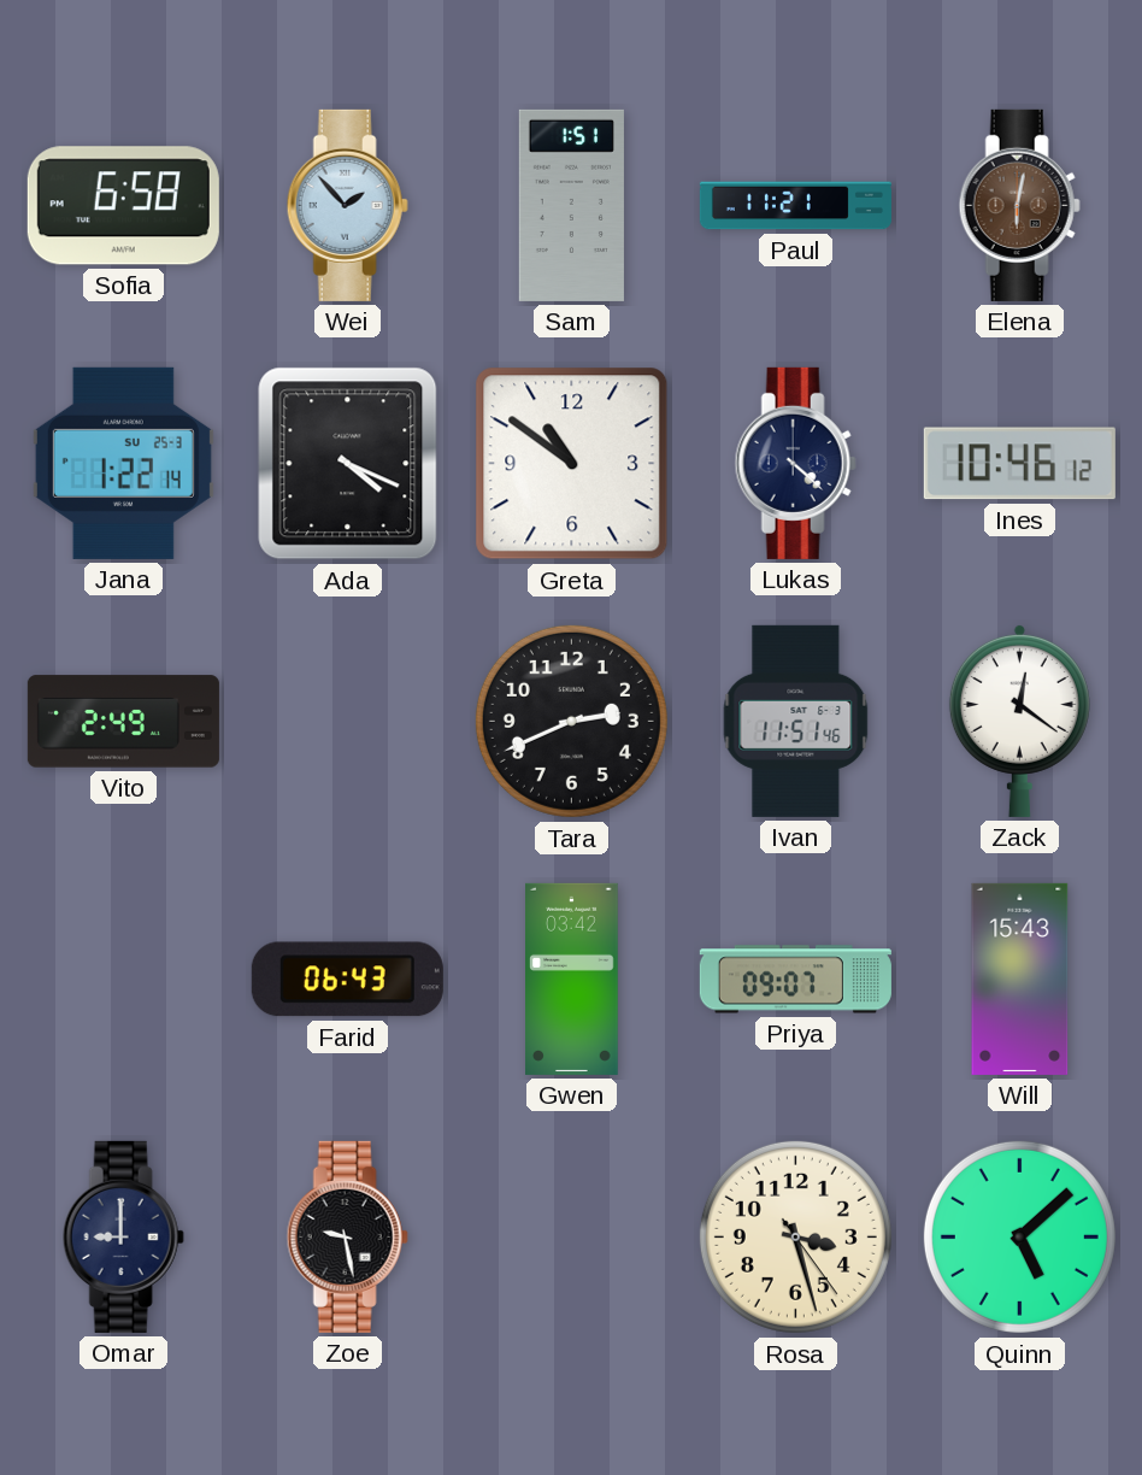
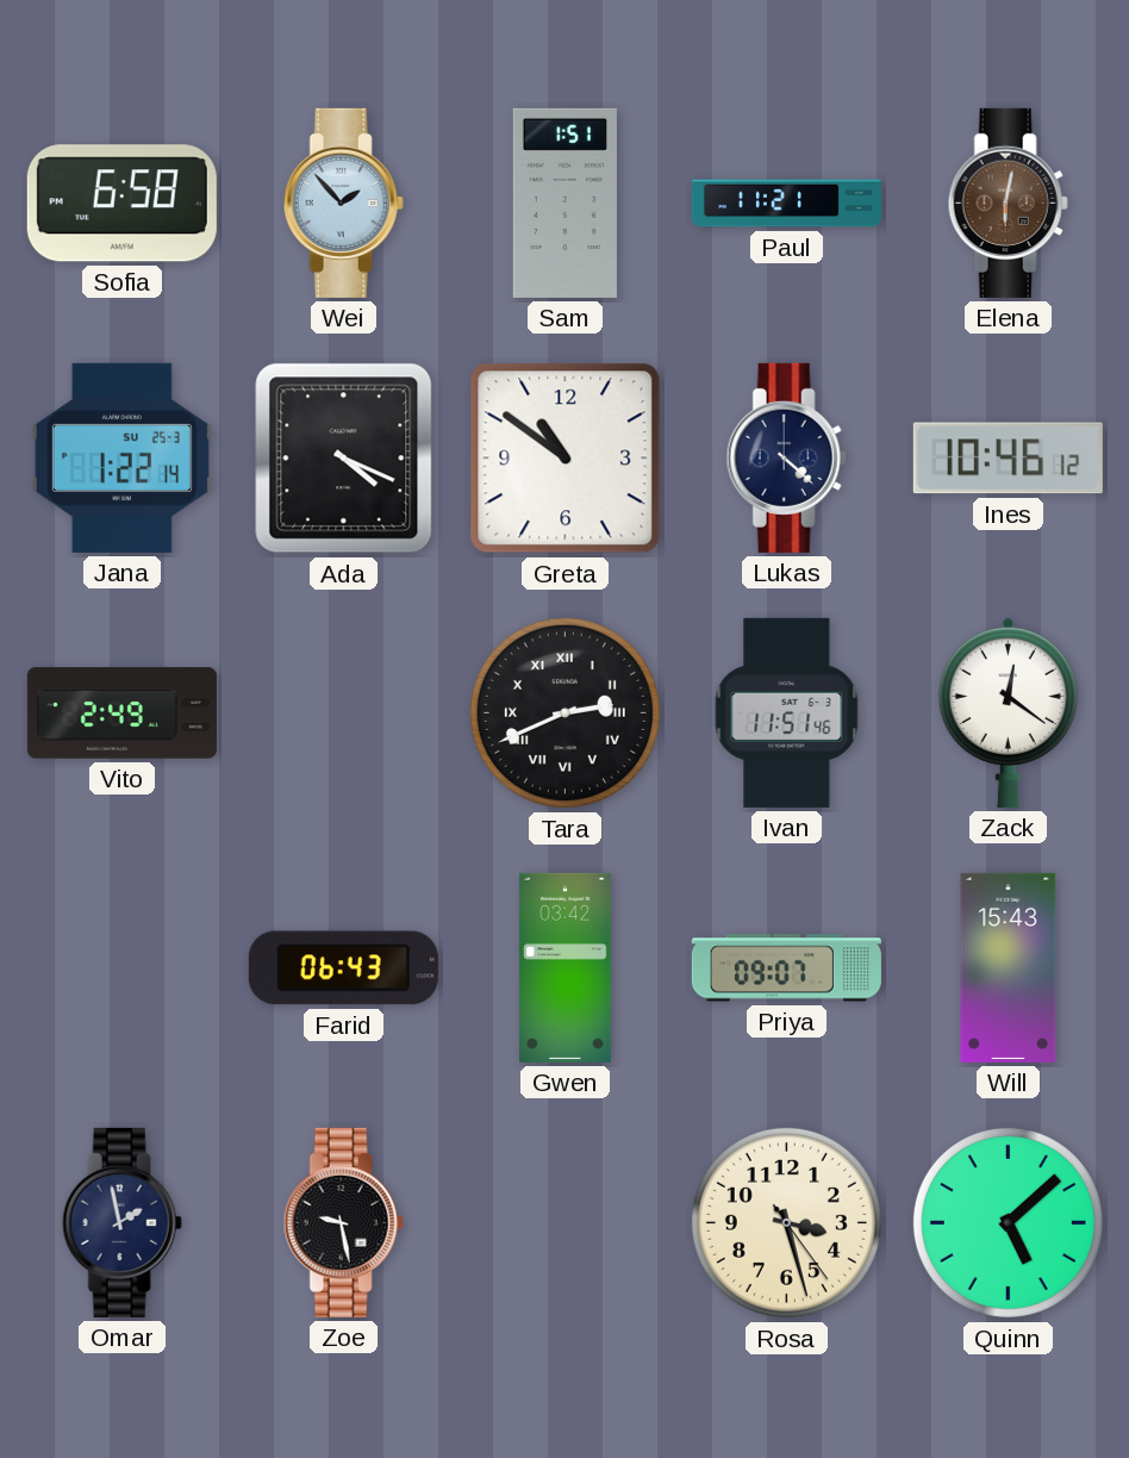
Tara numerals: Arabic -> Roman (564, 712)
Omar: 9:00 -> 1:58 (121, 1222)
